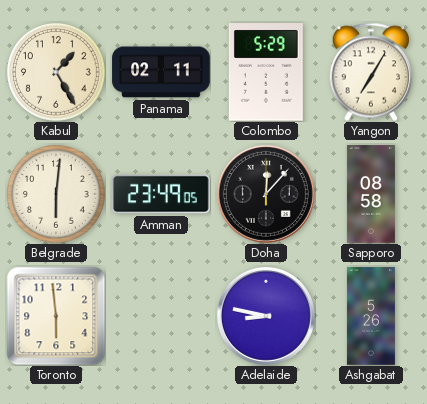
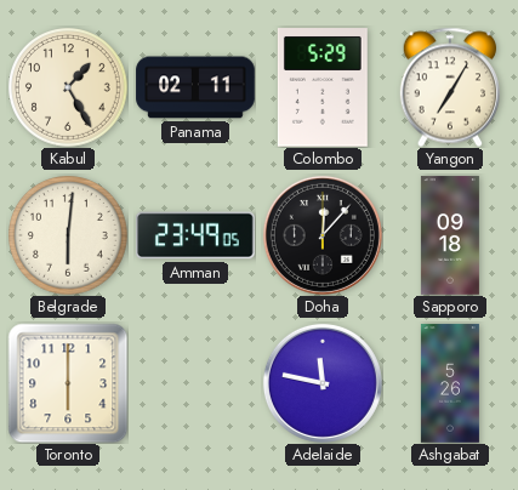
Sapporo: 08:58 -> 09:18 (450, 235)
Toronto: 5:59 -> 6:00 (68, 383)
Adelaide: 8:47 -> 11:47 (323, 383)
